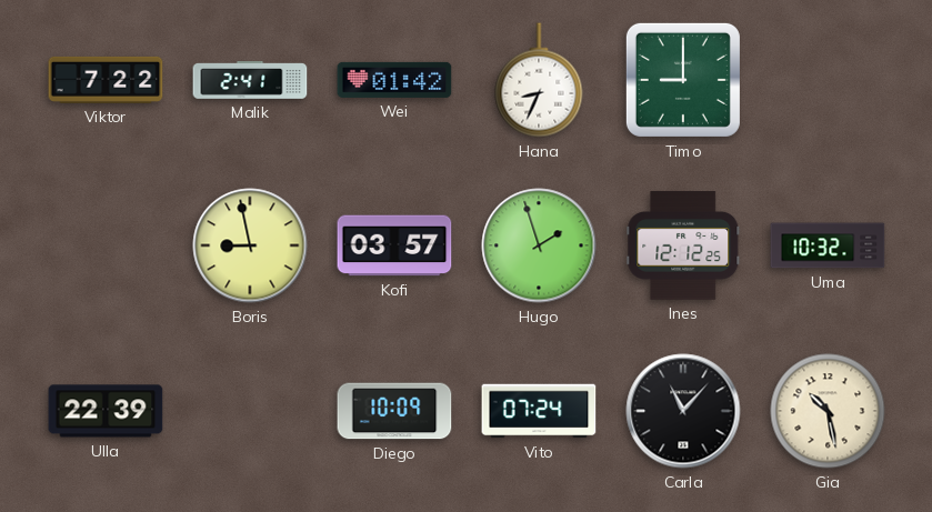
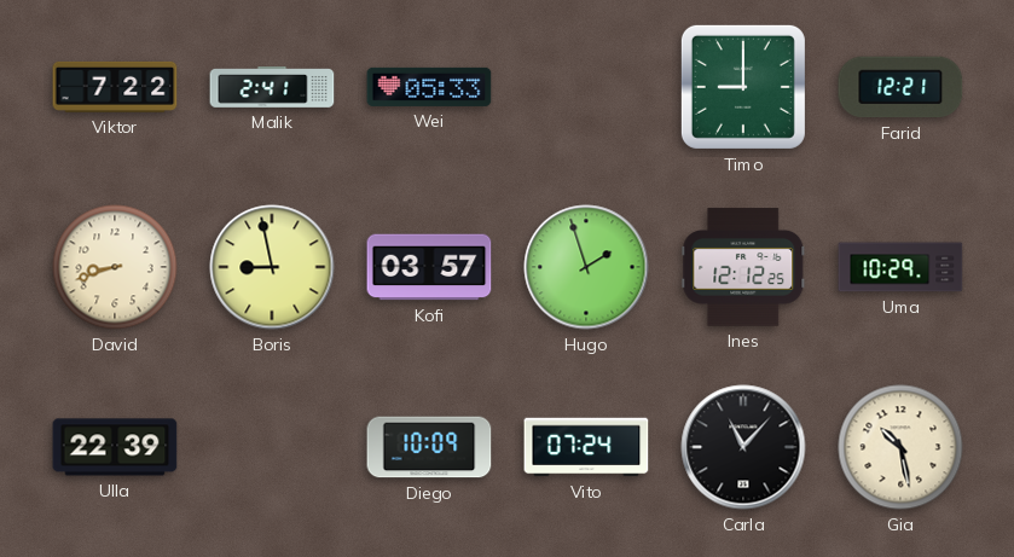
Wei: 01:42 -> 05:33 (429, 87)
Hana: 8:34 -> none (539, 80)
Farid: none -> 12:21 (900, 87)
David: none -> 8:42 (115, 267)
Uma: 10:32 -> 10:29 (900, 267)
